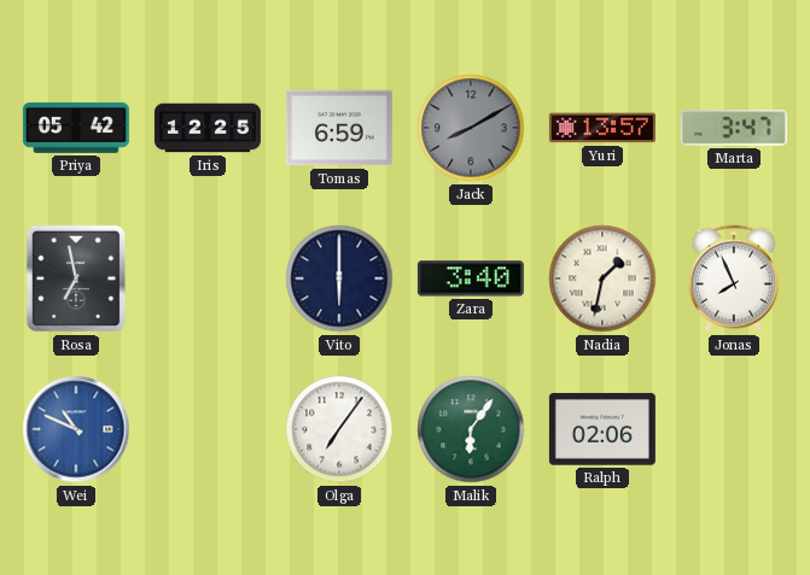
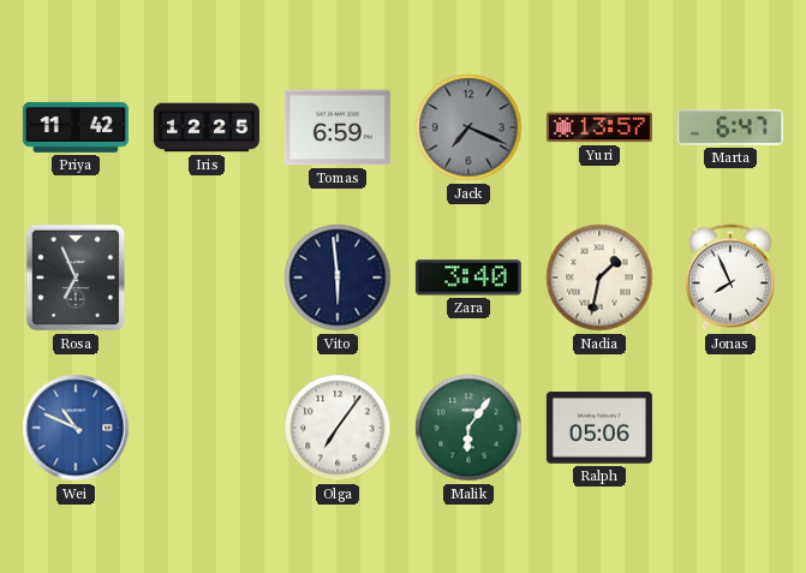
Priya: 05:42 -> 11:42 (76, 127)
Jack: 8:10 -> 7:19 (468, 127)
Marta: 3:47 -> 6:47 (730, 127)
Rosa: 6:58 -> 6:56 (76, 277)
Vito: 6:00 -> 5:59 (338, 277)
Ralph: 02:06 -> 05:06 (599, 428)
